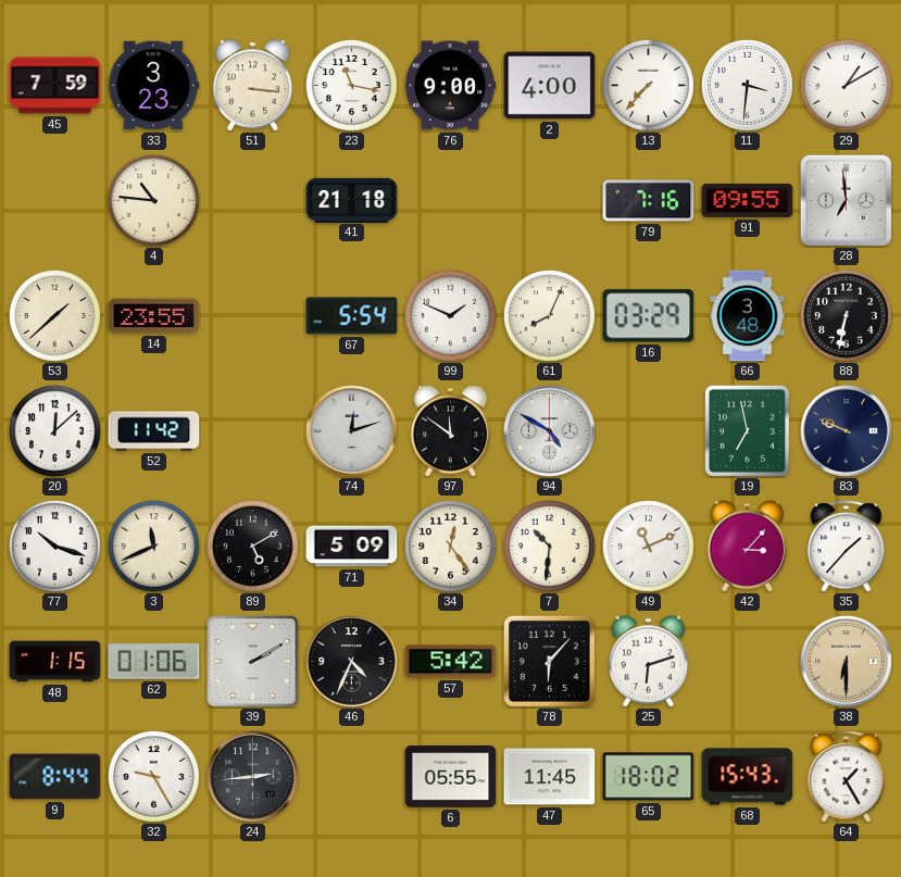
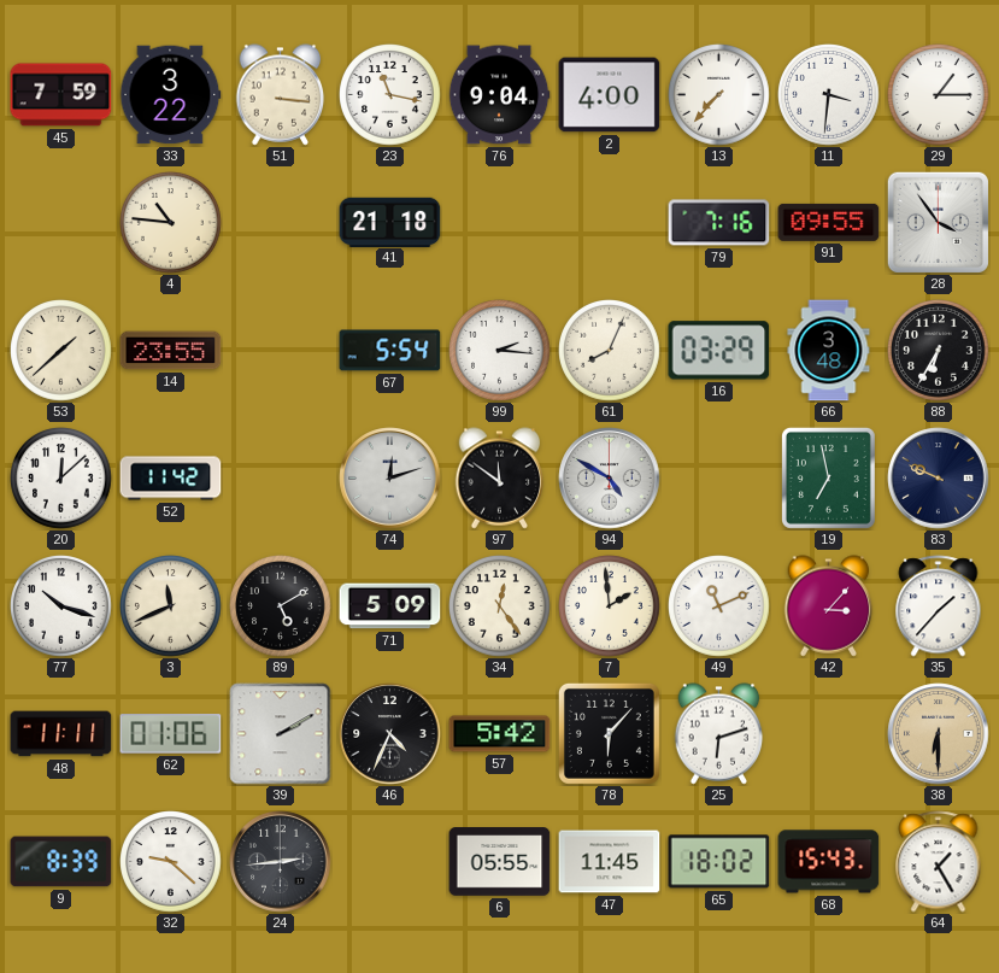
33: 3:23 -> 3:22 (171, 95)
76: 9:00 -> 9:04 (499, 95)
29: 1:10 -> 1:15 (939, 95)
28: 6:59 -> 3:54 (938, 222)
99: 1:49 -> 2:16 (500, 351)
88: 6:32 -> 6:35 (939, 351)
7: 10:31 -> 1:59 (610, 606)
48: 1:15 -> 11:11 (61, 734)
9: 8:44 -> 8:39 (61, 862)
32: 9:25 -> 9:22 (171, 862)
